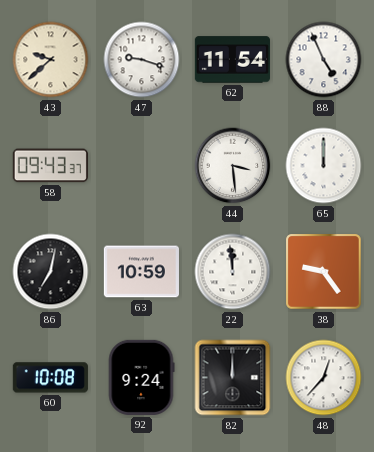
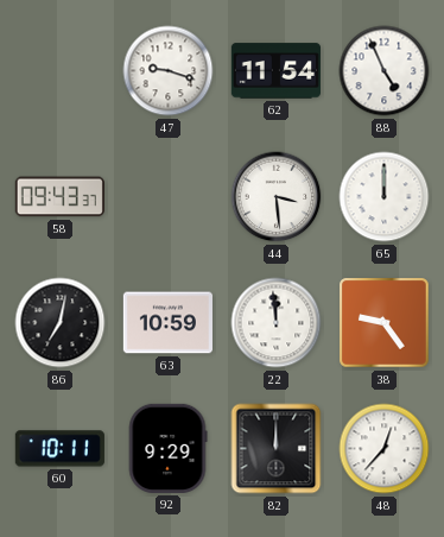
43: 9:38 -> none (51, 60)
60: 10:08 -> 10:11 (59, 449)
92: 9:24 -> 9:29 (167, 448)
